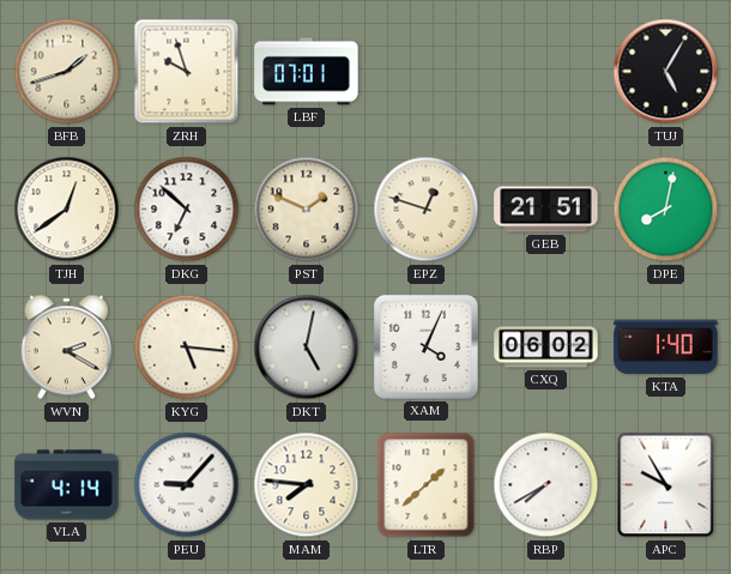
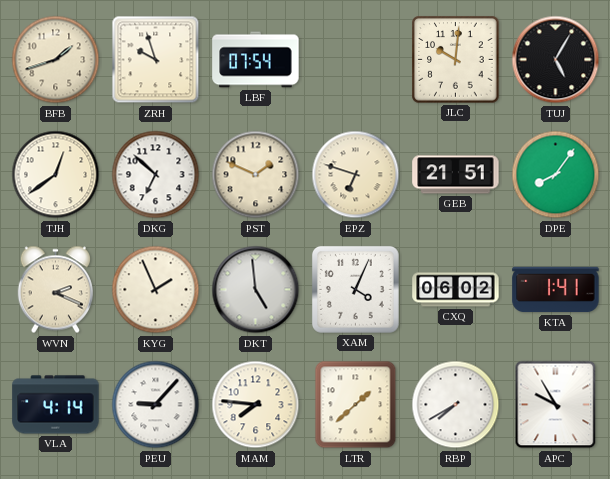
LBF: 07:01 -> 07:54 (256, 60)
JLC: none -> 10:01 (456, 60)
EPZ: 12:48 -> 6:48 (356, 175)
DPE: 8:02 -> 8:06 (556, 175)
WVN: 2:20 -> 2:19 (55, 290)
KYG: 5:16 -> 1:56 (156, 290)
DKT: 5:02 -> 4:59 (256, 290)
KTA: 1:40 -> 1:41 (556, 290)
